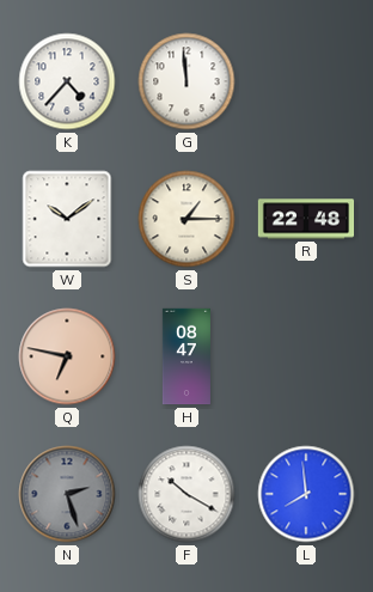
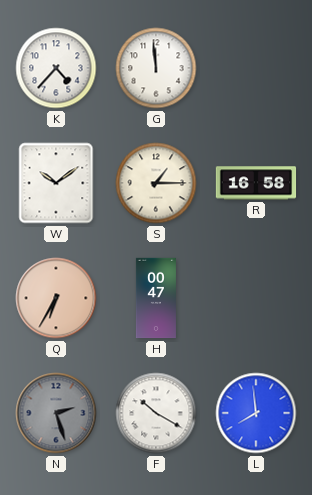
R: 22:48 -> 16:58 (256, 183)
Q: 6:47 -> 6:35 (56, 298)
H: 08:47 -> 00:47 (156, 298)
